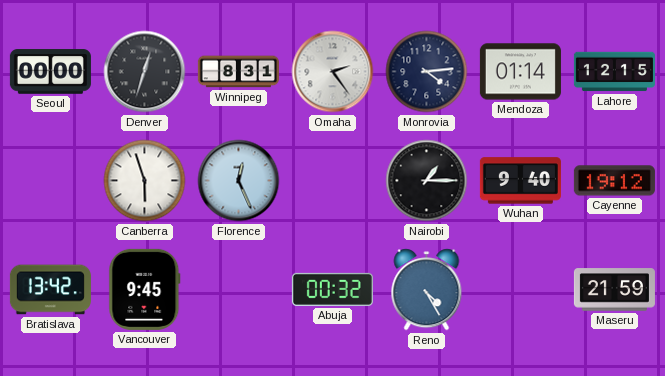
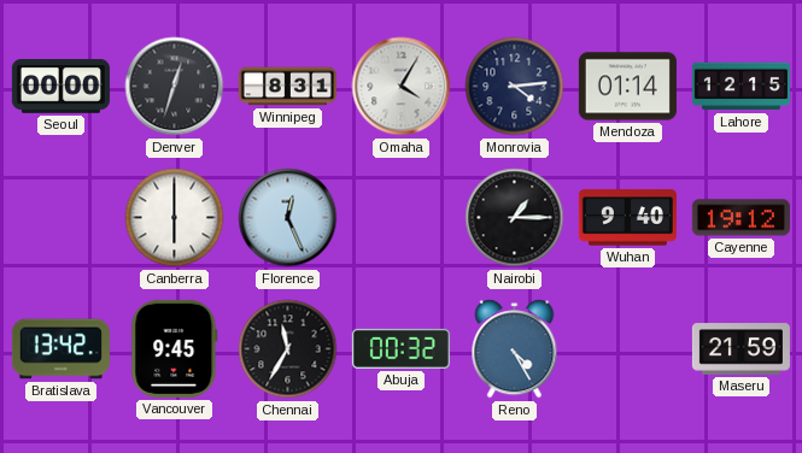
Omaha: 2:24 -> 4:05 (402, 87)
Canberra: 5:57 -> 6:00 (175, 218)
Chennai: none -> 11:35 (288, 349)
